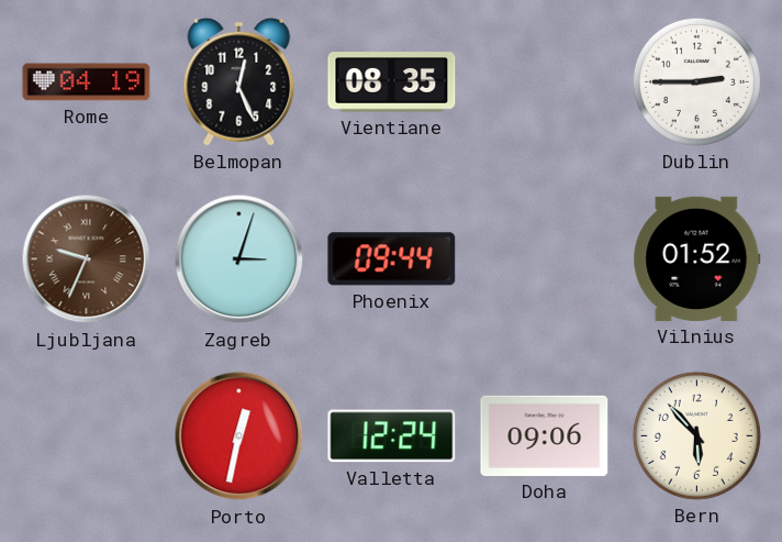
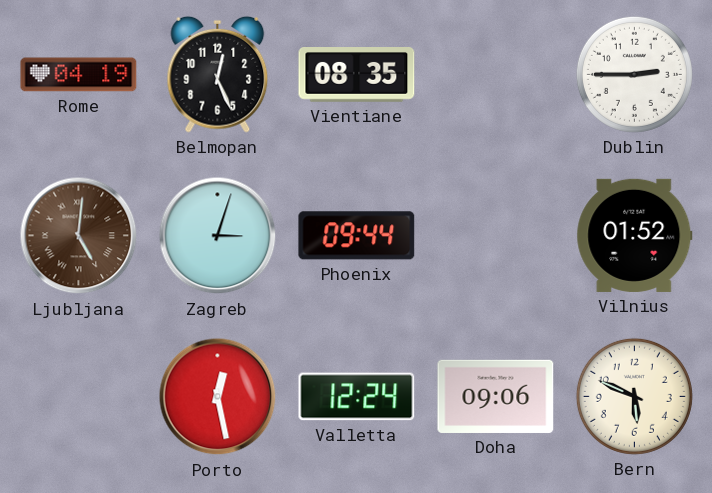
Ljubljana: 9:34 -> 5:01 (79, 236)
Porto: 12:32 -> 12:28 (218, 397)
Bern: 5:53 -> 5:49 (634, 396)
